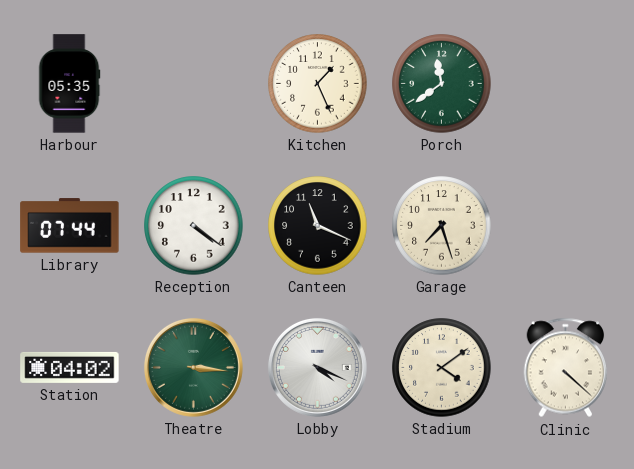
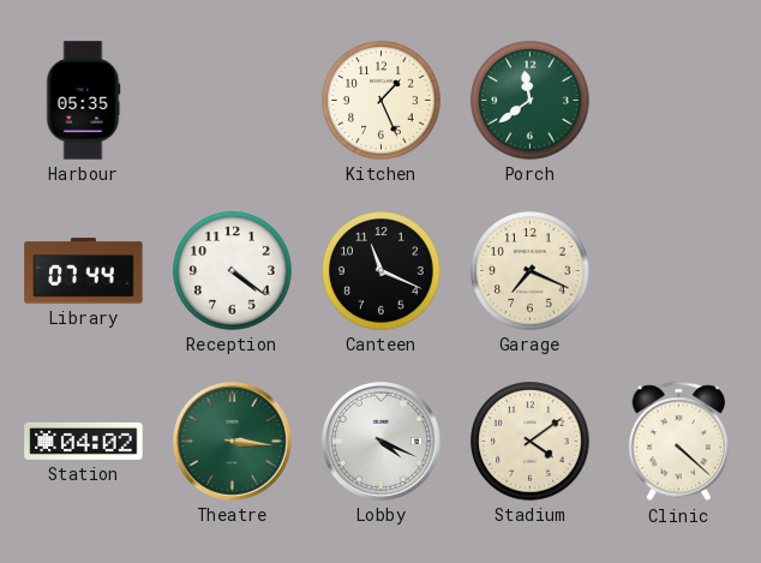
Garage: 7:27 -> 7:19 (531, 271)
